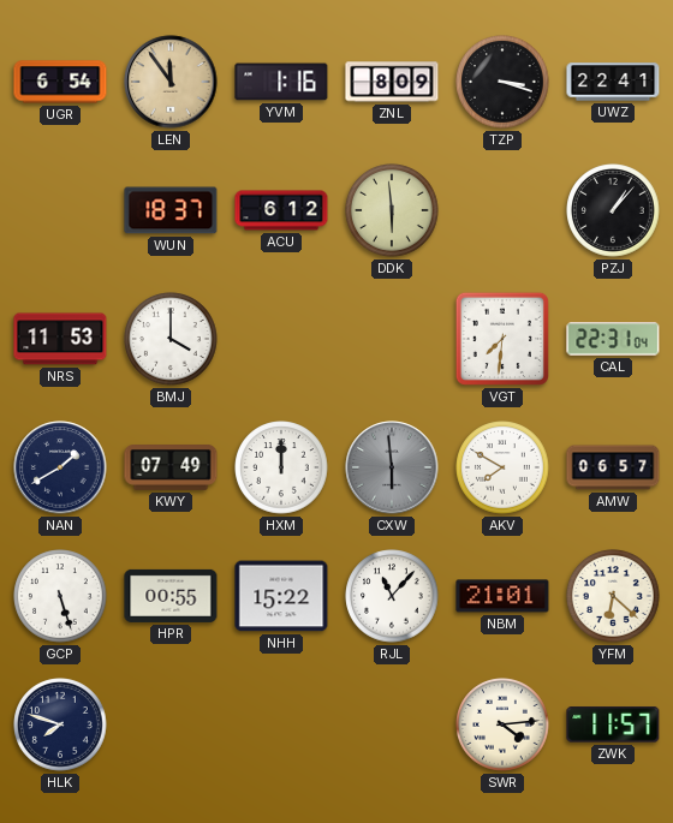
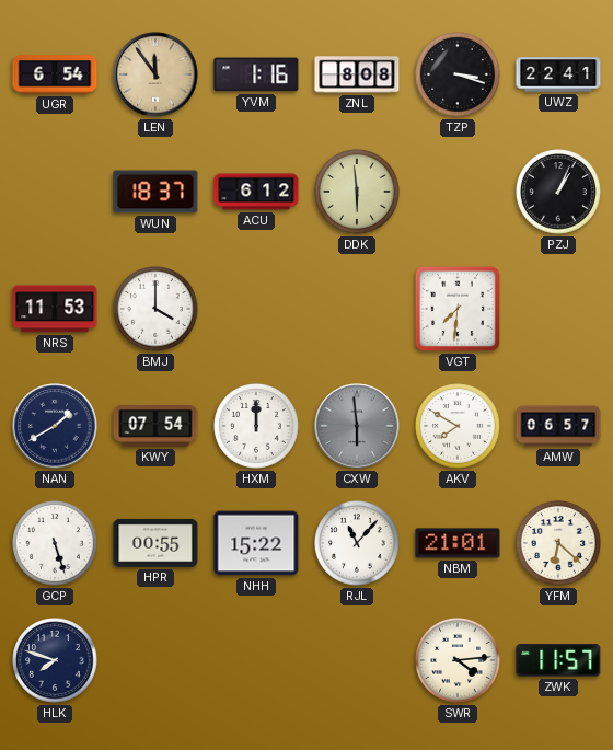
ZNL: 8:09 -> 8:08 (357, 74)
PZJ: 1:07 -> 1:04 (558, 192)
CAL: 22:31 -> none (613, 339)
KWY: 07:49 -> 07:54 (155, 426)
